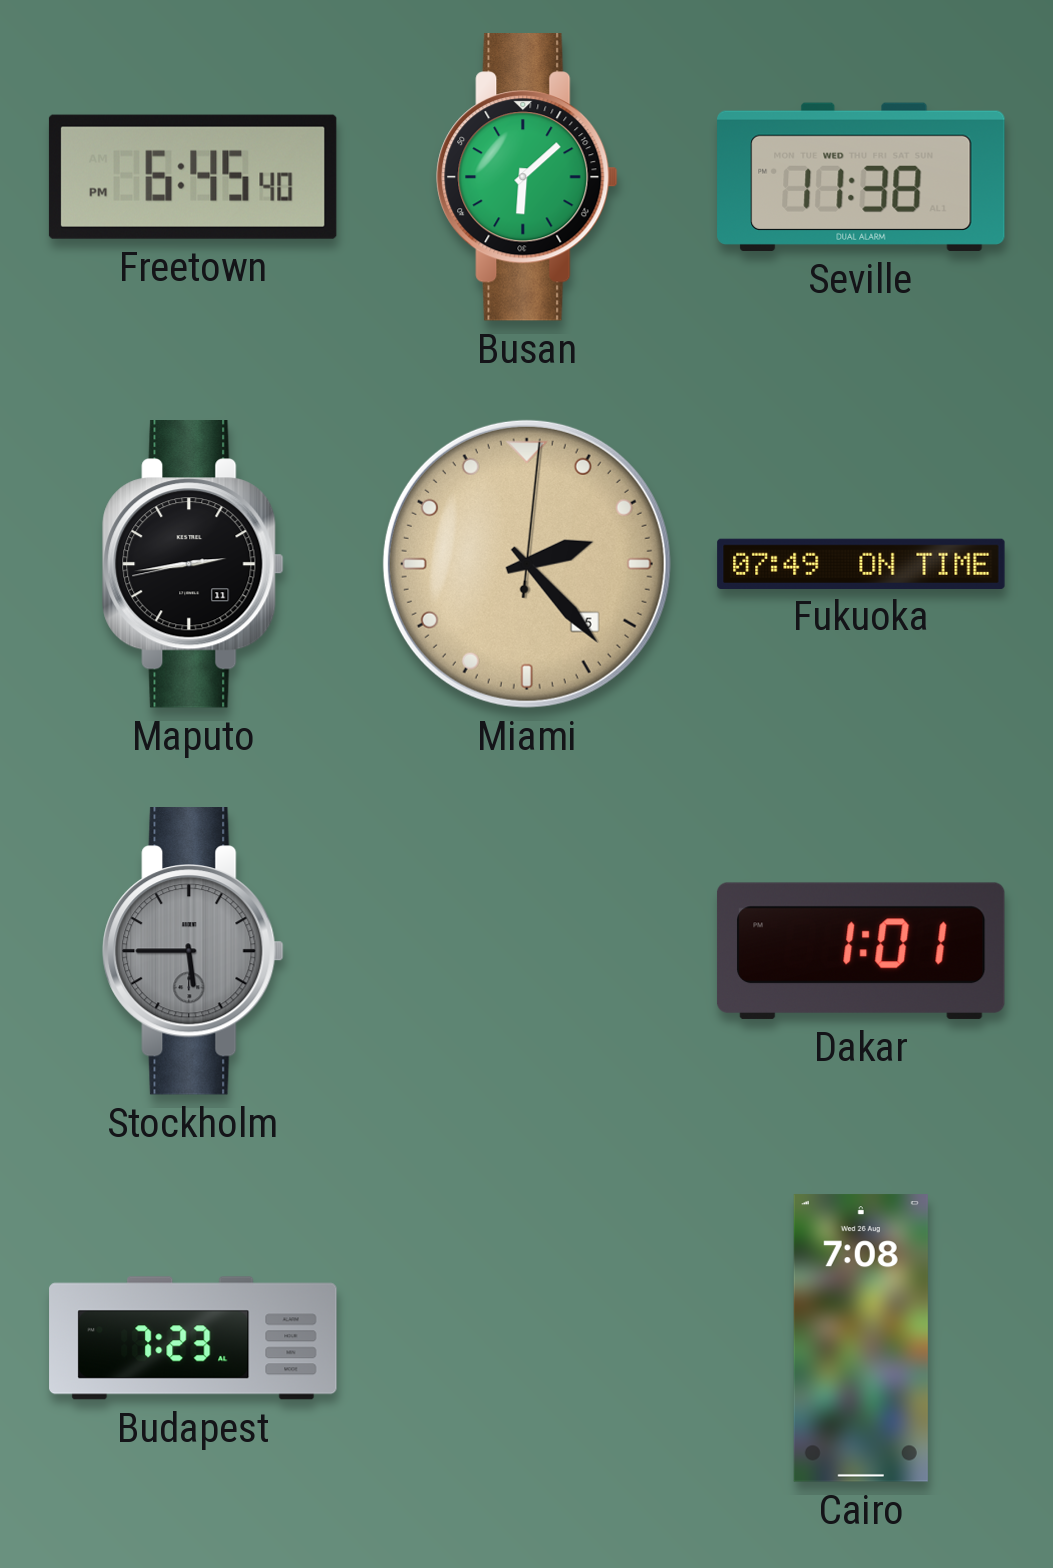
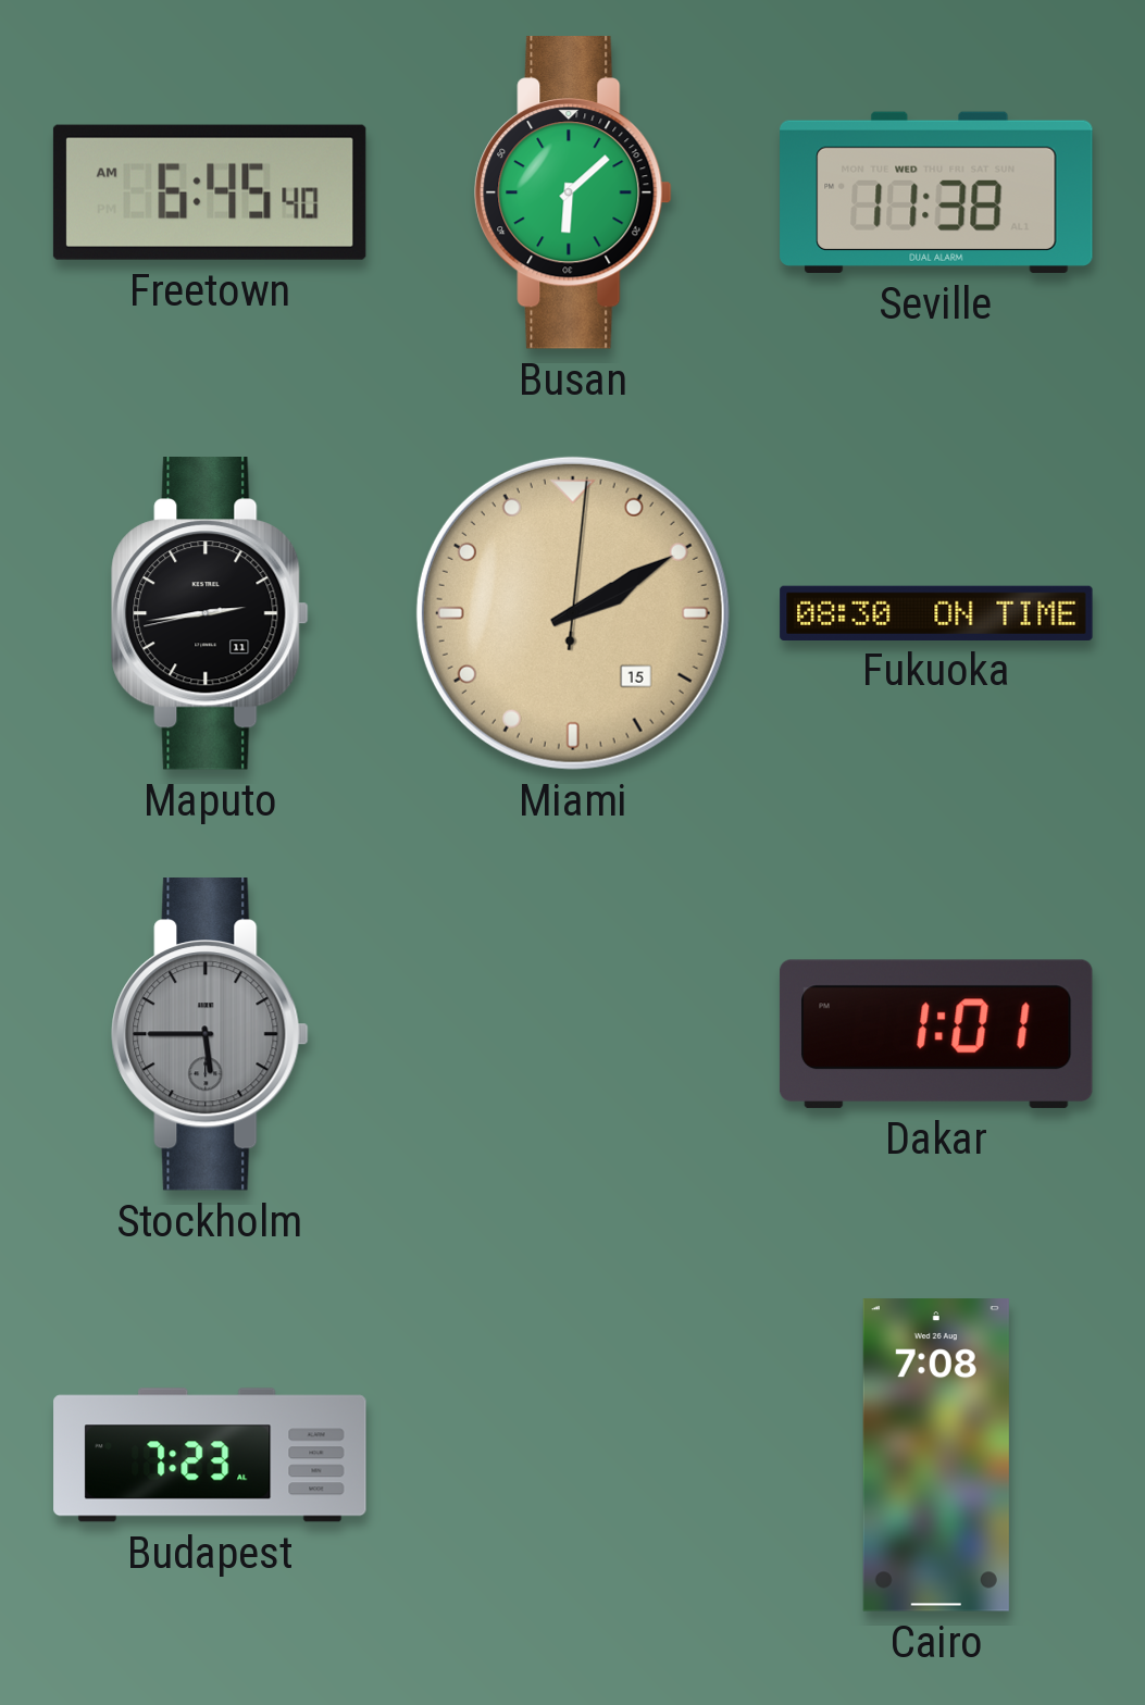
Freetown: 6:45:40 PM -> 6:45:40 AM (210, 192)
Miami: 2:23 -> 2:10 (573, 613)
Fukuoka: 07:49 -> 08:30 (936, 612)
